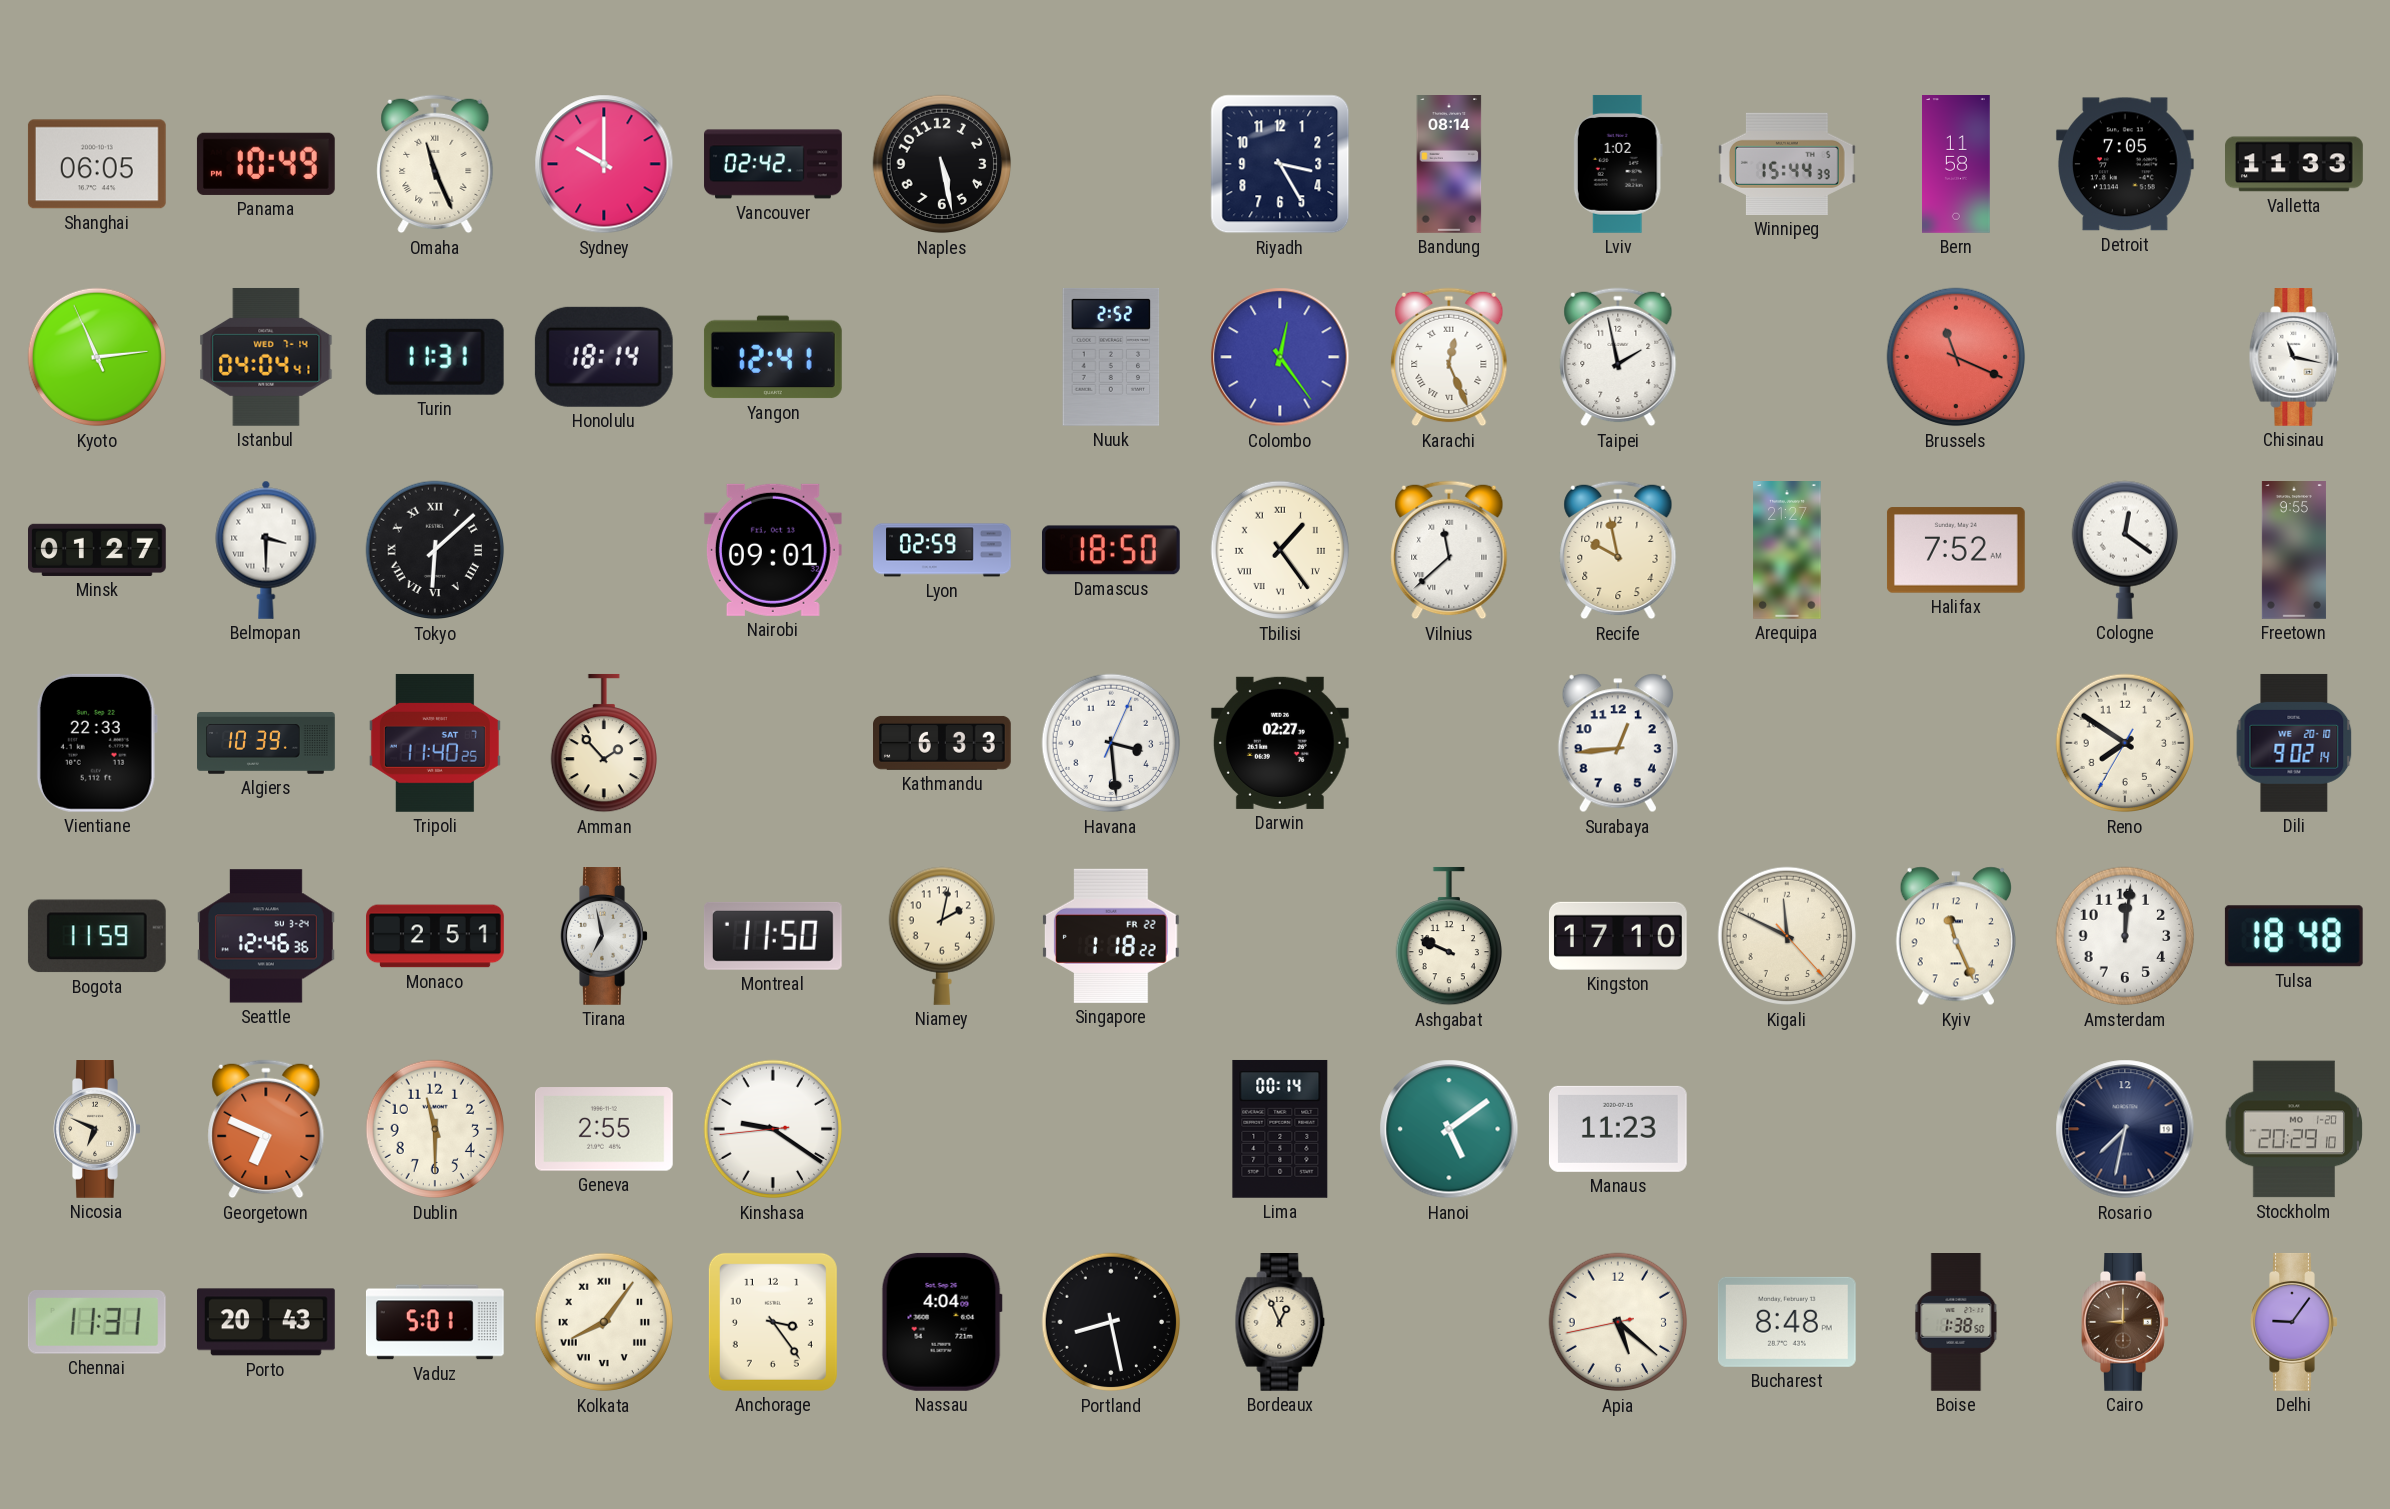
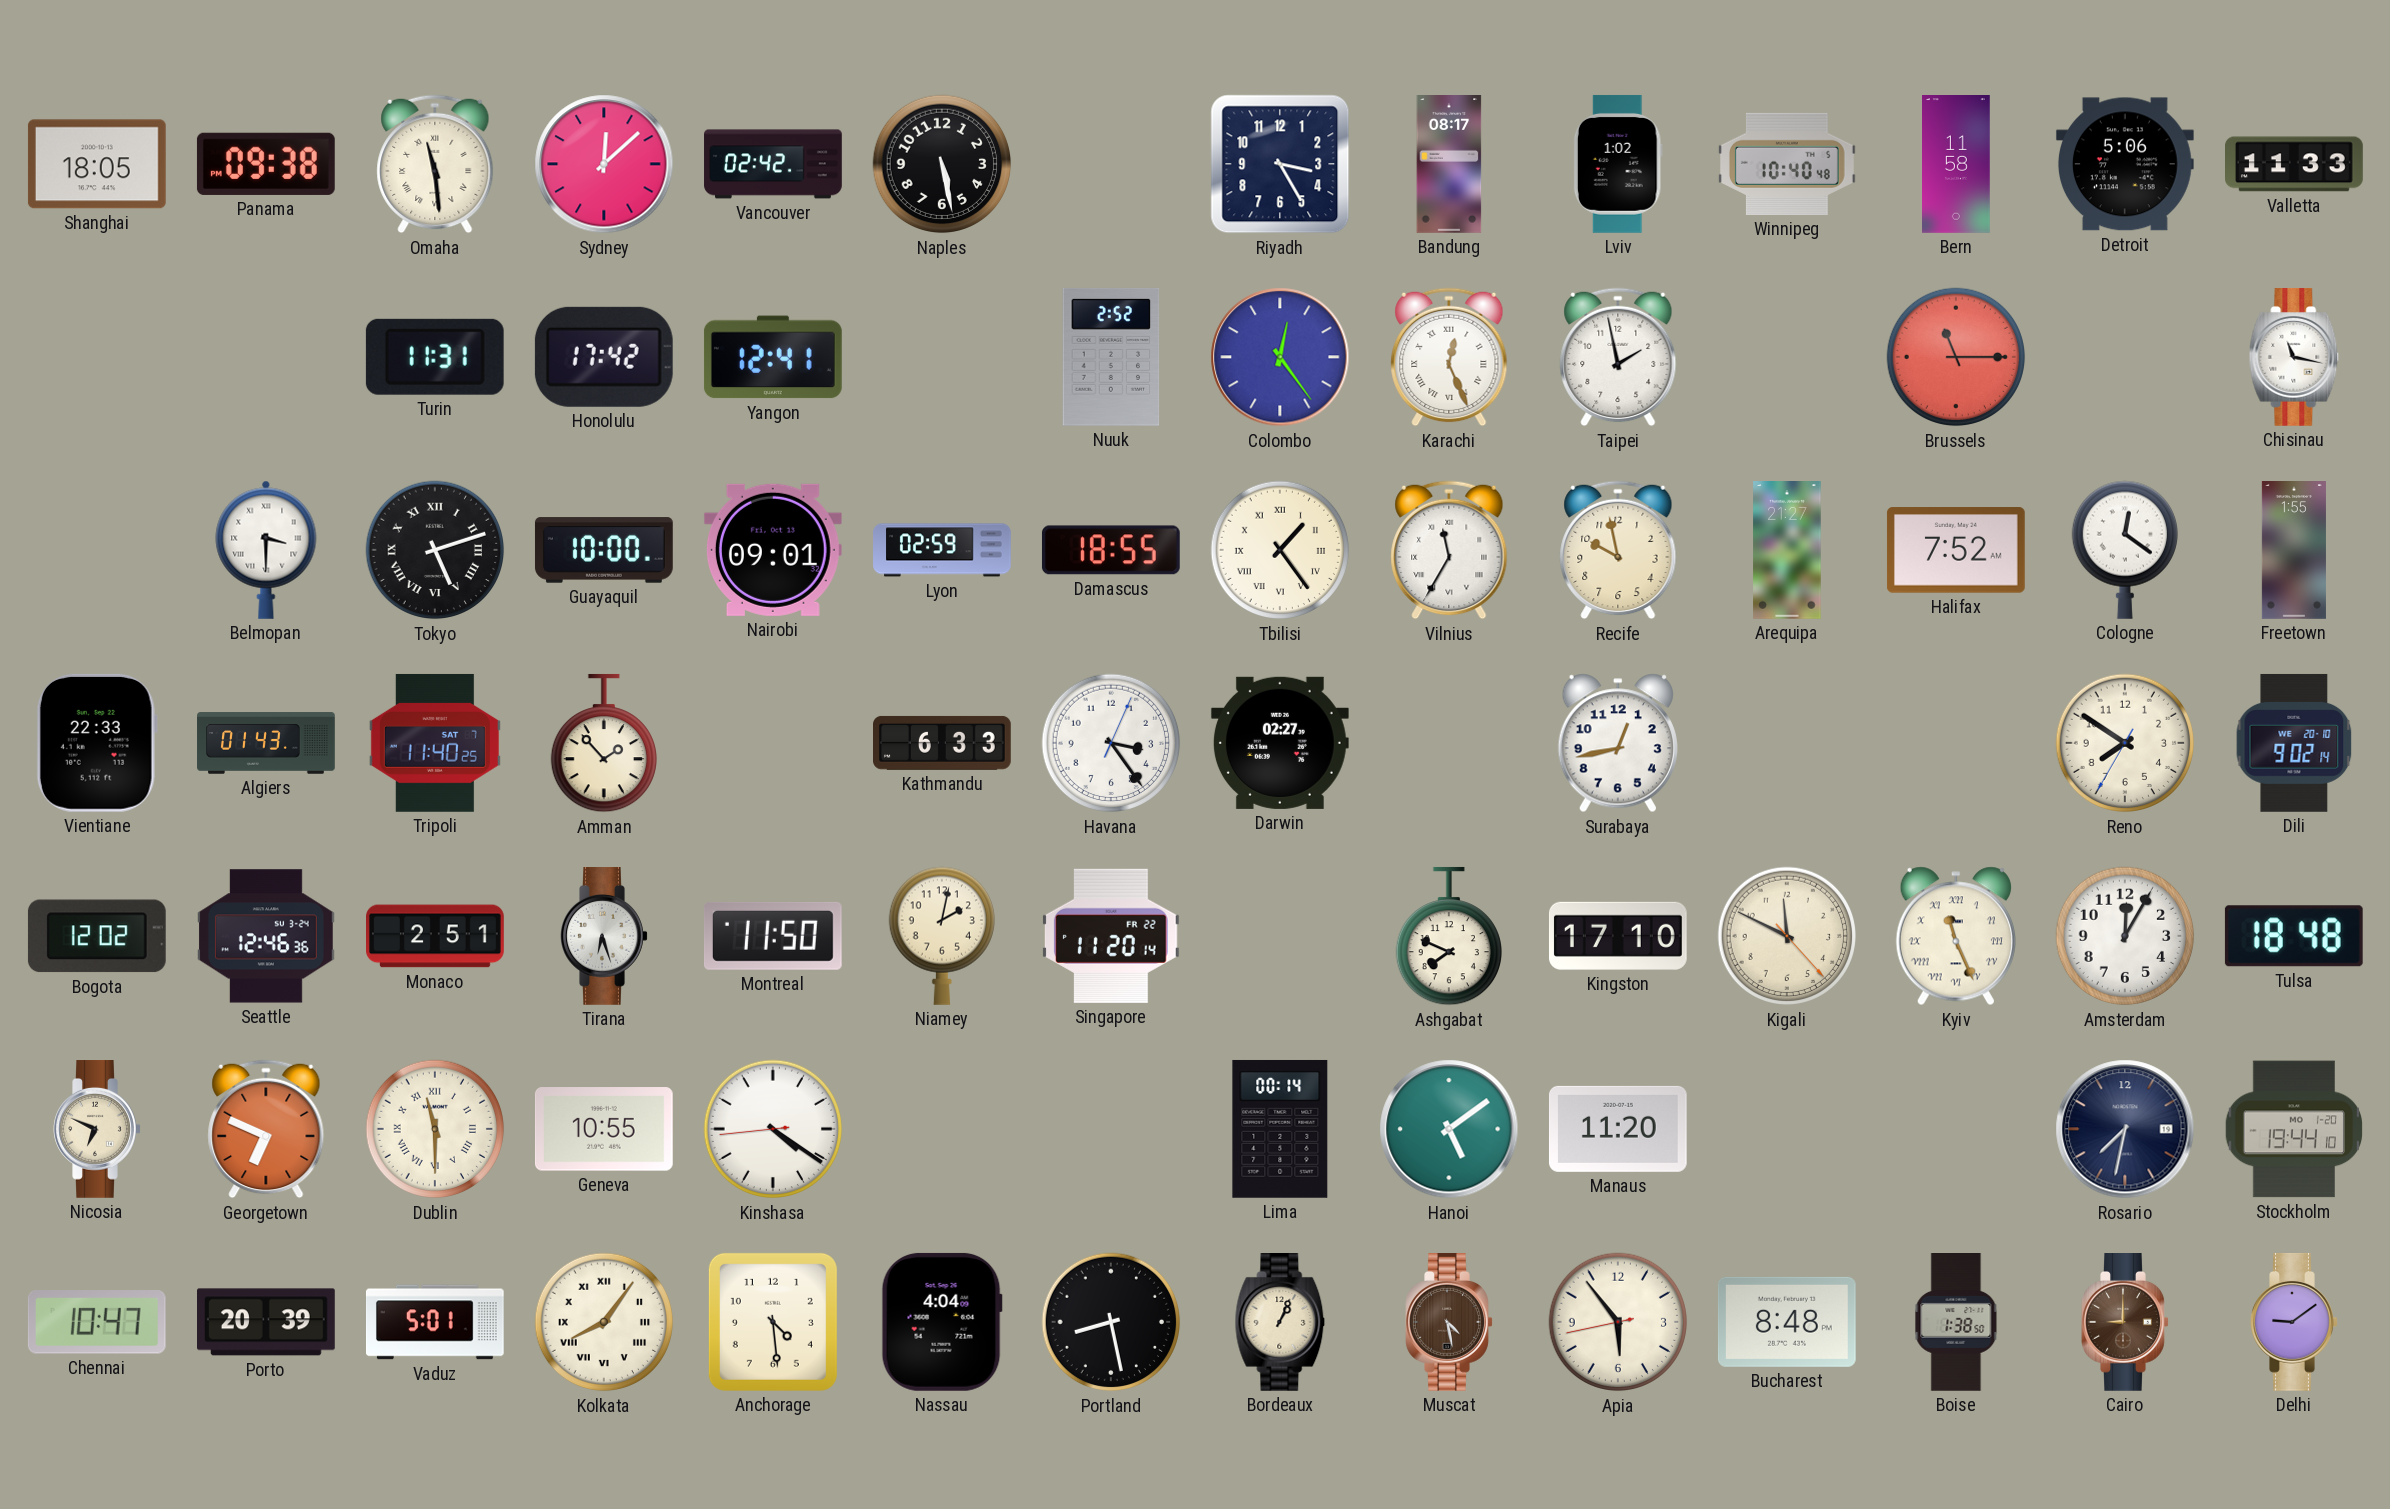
Shanghai: 06:05 -> 18:05 (97, 164)
Panama: 10:49 -> 09:38 (266, 164)
Omaha: 11:26 -> 11:29 (435, 164)
Sydney: 10:00 -> 12:08 (604, 164)
Bandung: 08:14 -> 08:17 (1449, 165)
Winnipeg: 15:44 -> 10:40 (1787, 164)
Detroit: 7:05 -> 5:06 (2125, 164)
Kyoto: 11:13 -> none (97, 357)
Istanbul: 04:04 -> none (266, 357)
Honolulu: 18:14 -> 17:42 (604, 357)
Brussels: 11:19 -> 11:15 (1956, 357)
Minsk: 01:27 -> none (98, 550)
Tokyo: 6:08 -> 5:12 (435, 550)
Guayaquil: none -> 10:00 (604, 550)
Damascus: 18:50 -> 18:55 (1111, 550)
Vilnius: 11:38 -> 11:35 (1449, 550)
Freetown: 9:55 -> 1:55 (2294, 551)
Algiers: 10:39 -> 01:43 (266, 743)
Havana: 3:29 -> 3:24 (1111, 743)
Surabaya: 12:44 -> 12:43 (1618, 743)
Bogota: 11:59 -> 12:02 (97, 936)
Tirana: 6:58 -> 6:27 (604, 937)
Singapore: 1:18 -> 11:20 (1111, 936)
Ashgabat: 9:49 -> 7:49 (1449, 936)
Kyiv numerals: Arabic -> Roman (1956, 936)
Amsterdam: 12:01 -> 12:05 (2125, 936)
Dublin numerals: Arabic -> Roman (435, 1129)
Geneva: 2:55 -> 10:55 (604, 1129)
Kinshasa: 9:20 -> 4:20 (773, 1129)
Manaus: 11:23 -> 11:20 (1618, 1129)
Stockholm: 20:29 -> 19:44 (2294, 1129)
Chennai: 11:31 -> 10:47 (97, 1323)
Porto: 20:43 -> 20:39 (267, 1322)
Anchorage: 3:24 -> 4:29 (773, 1322)
Bordeaux: 12:56 -> 1:04 (1280, 1323)
Muscat: none -> 4:28 (1449, 1323)
Apia: 5:21 -> 5:53 (1618, 1322)
Delhi: 9:06 -> 9:09 (2294, 1323)
